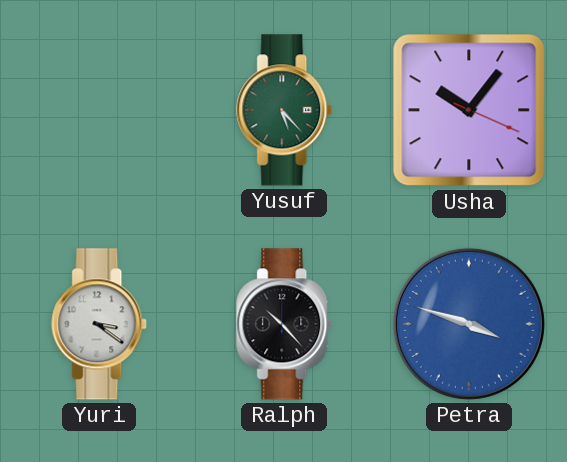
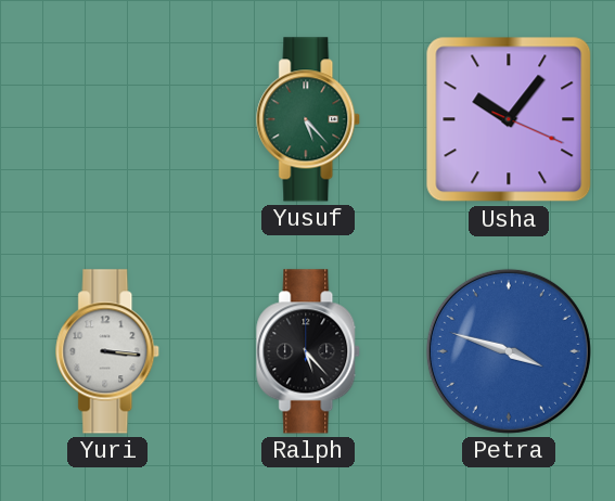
Yuri: 3:21 -> 3:16 (108, 351)
Ralph: 10:23 -> 5:23 (309, 351)
